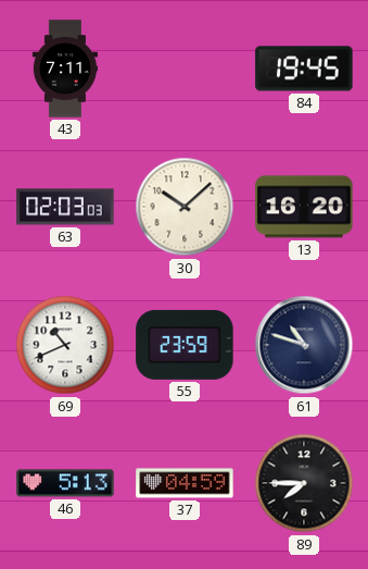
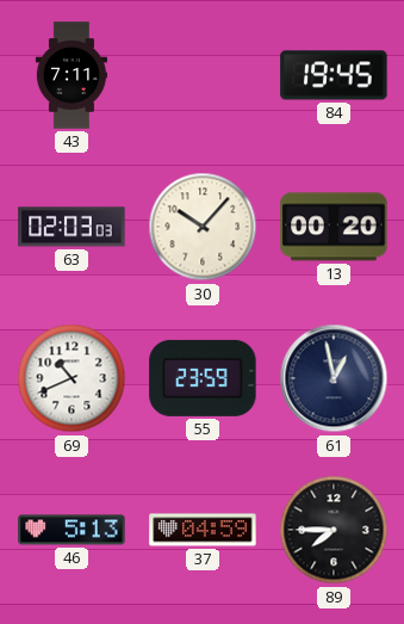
30: 10:08 -> 10:07 (203, 227)
13: 16:20 -> 00:20 (334, 227)
61: 10:48 -> 12:58 (334, 378)
